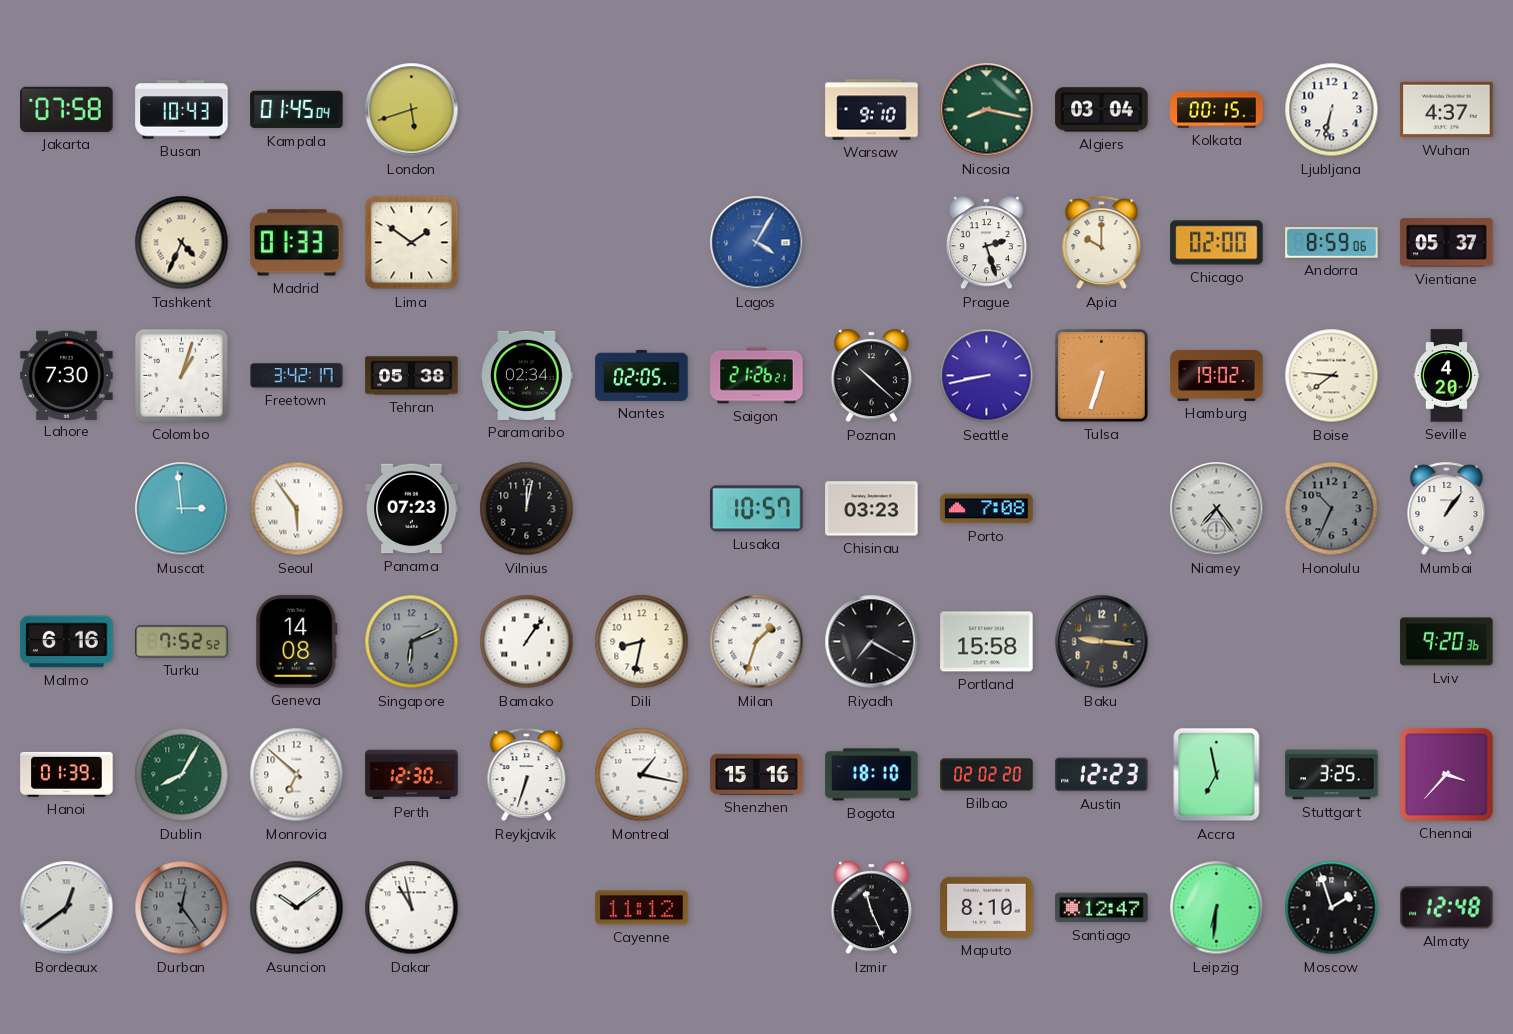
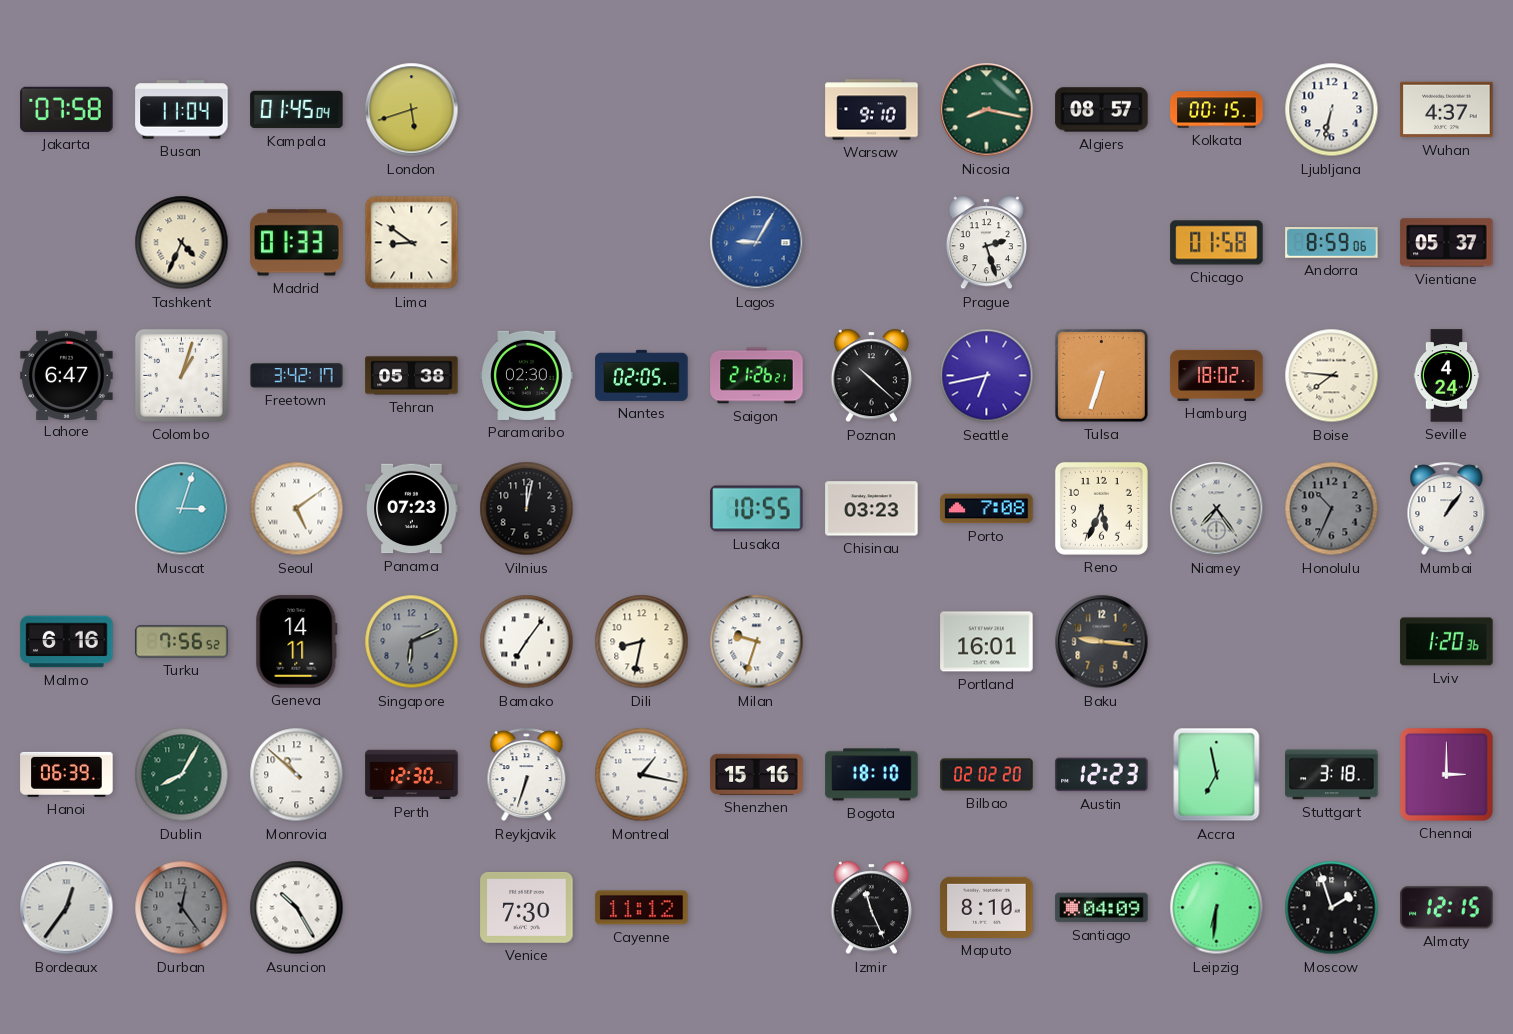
Busan: 10:43 -> 11:04 (182, 110)
Algiers: 03:04 -> 08:57 (1102, 110)
Lima: 1:51 -> 8:51 (412, 243)
Lagos: 4:05 -> 9:05 (757, 243)
Apia: 10:00 -> none (1102, 243)
Chicago: 02:00 -> 01:58 (1217, 243)
Lahore: 7:30 -> 6:47 (67, 375)
Paramaribo: 02:34 -> 02:30 (527, 375)
Seattle: 8:43 -> 6:43 (987, 376)
Hamburg: 19:02 -> 18:02 (1217, 375)
Seville: 4:20 -> 4:24 (1447, 376)
Muscat: 2:59 -> 3:03 (182, 509)
Seoul: 5:54 -> 5:09 (297, 509)
Lusaka: 10:57 -> 10:55 (757, 509)
Reno: none -> 5:34 (1101, 508)
Turku: 7:52 -> 7:56 (182, 642)
Geneva: 14:08 -> 14:11 (297, 642)
Bamako: 1:06 -> 7:06 (527, 642)
Milan: 1:33 -> 9:33 (757, 642)
Riyadh: 7:20 -> none (872, 642)
Portland: 15:58 -> 16:01 (987, 642)
Lviv: 9:20 -> 1:20 (1447, 642)
Hanoi: 01:39 -> 06:39 (67, 774)
Monrovia: 6:52 -> 10:52 (297, 775)
Stuttgart: 3:25 -> 3:18 (1332, 775)
Chennai: 3:37 -> 3:00 (1446, 774)
Bordeaux: 12:39 -> 12:36 (67, 908)
Asuncion: 10:09 -> 10:25 (297, 908)
Dakar: 10:58 -> none (412, 908)
Venice: none -> 7:30 (527, 908)
Santiago: 12:47 -> 04:09 (1102, 908)
Almaty: 12:48 -> 12:15 (1447, 908)
